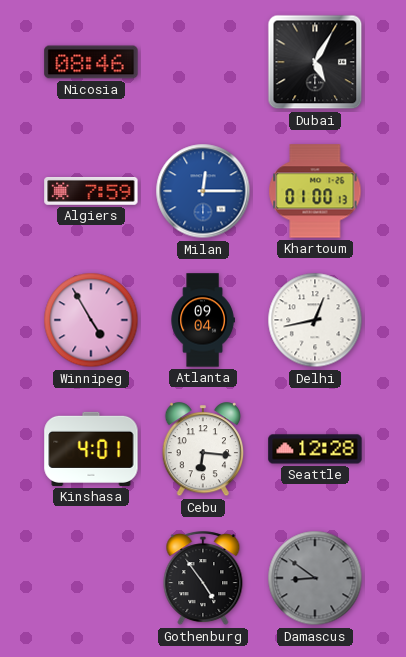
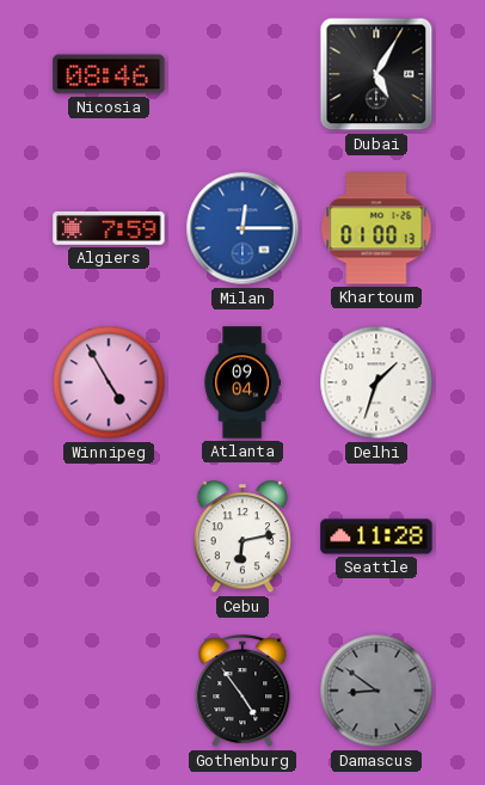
Delhi: 12:43 -> 1:33 (376, 382)
Kinshasa: 4:01 -> none (91, 449)
Cebu: 6:16 -> 6:13 (241, 538)
Seattle: 12:28 -> 11:28 (376, 536)
